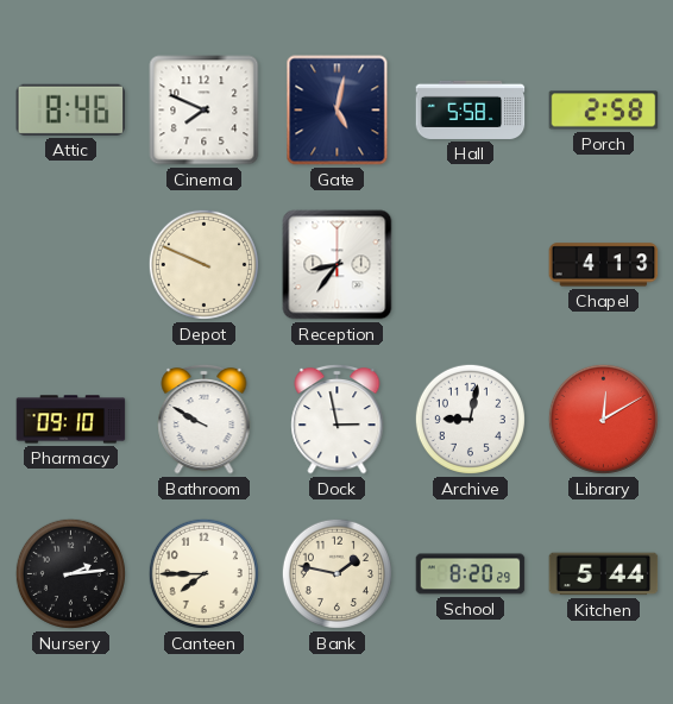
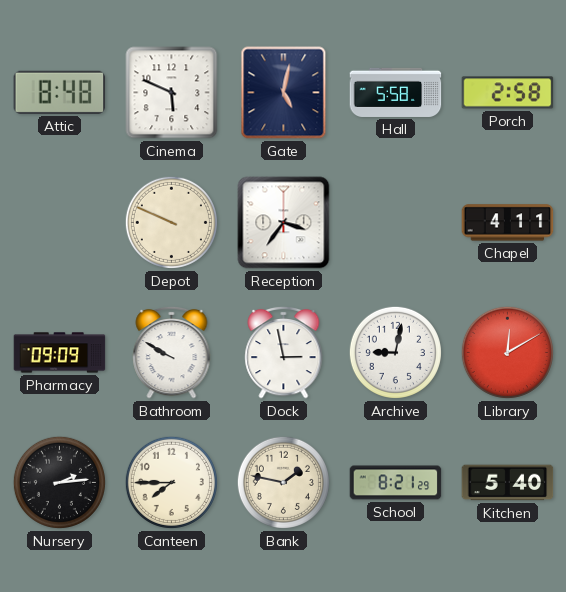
Attic: 8:46 -> 8:48 (60, 92)
Cinema: 7:49 -> 5:49 (172, 93)
Reception: 8:36 -> 3:36 (284, 223)
Chapel: 4:13 -> 4:11 (508, 223)
Pharmacy: 09:10 -> 09:09 (60, 353)
School: 8:20 -> 8:21 (396, 483)
Kitchen: 5:44 -> 5:40 (508, 483)
